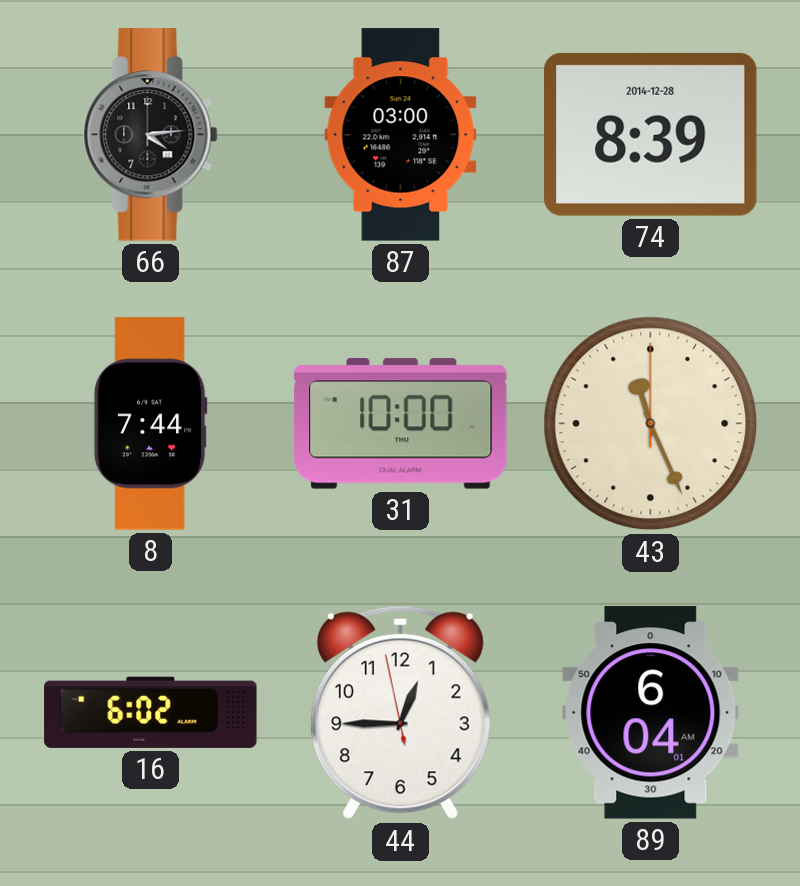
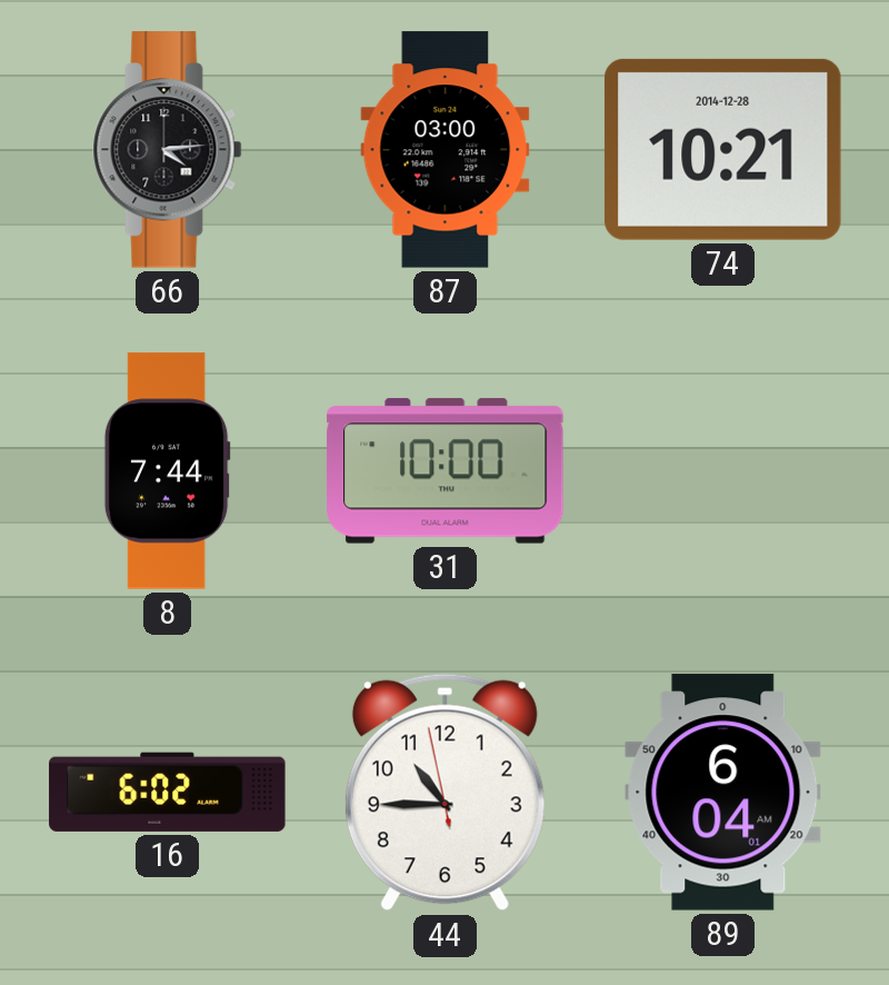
74: 8:39 -> 10:21 (722, 149)
43: 11:26 -> none (651, 424)
44: 12:44 -> 10:44 (444, 793)
